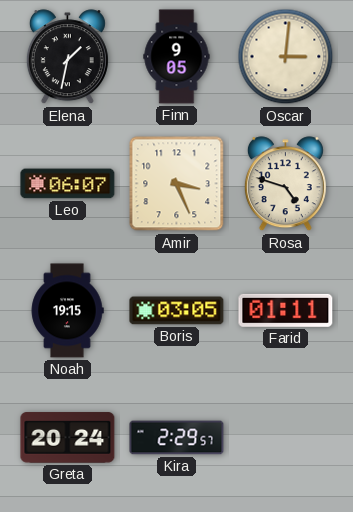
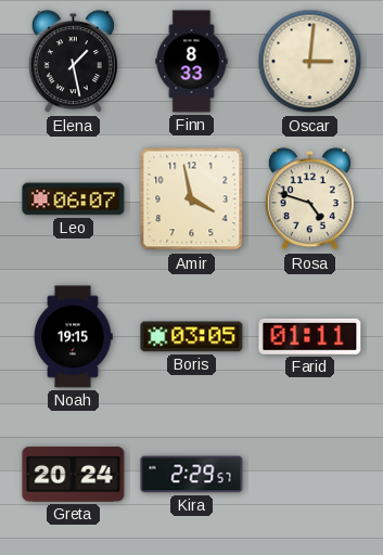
Elena: 1:32 -> 1:28 (73, 62)
Finn: 9:05 -> 8:33 (192, 62)
Amir: 3:26 -> 3:58 (192, 199)
